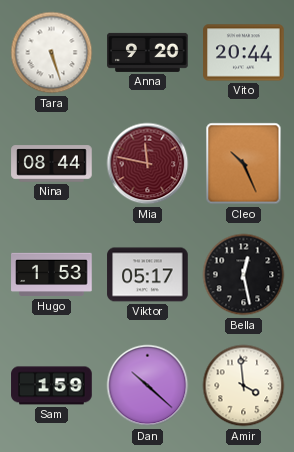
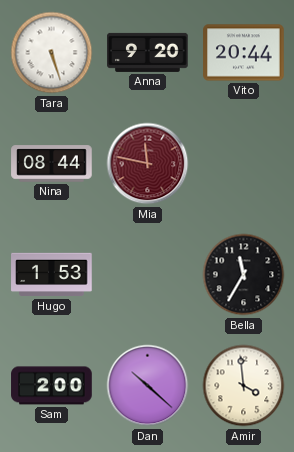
Cleo: 10:26 -> none (244, 164)
Viktor: 05:17 -> none (148, 275)
Bella: 12:28 -> 11:35 (244, 275)
Sam: 1:59 -> 2:00 (52, 386)
